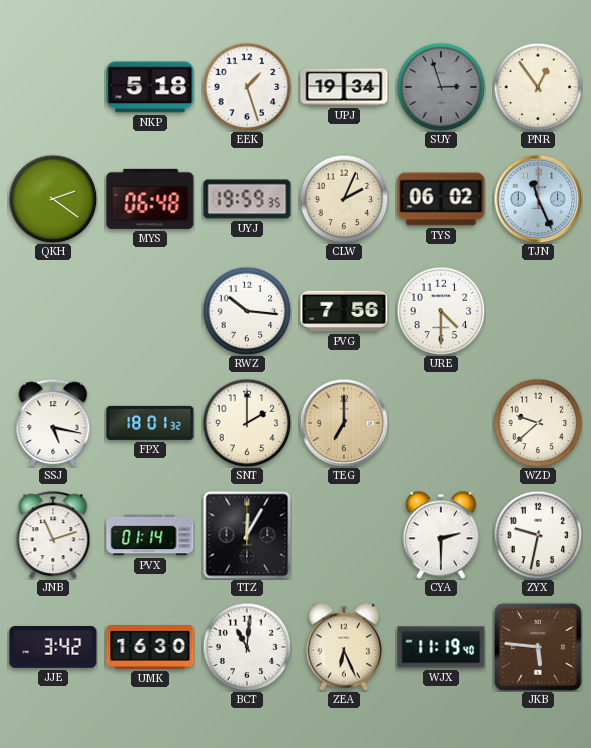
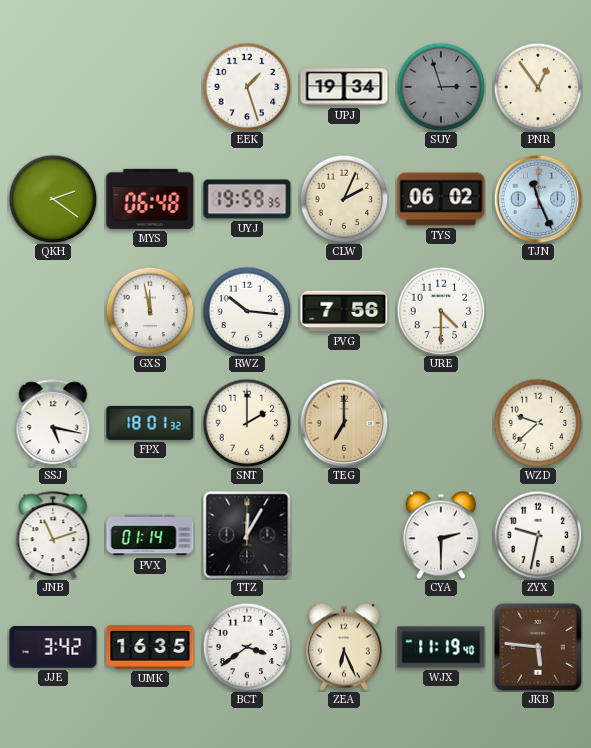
NKP: 5:18 -> none (150, 87)
GXS: none -> 11:58 (150, 311)
UMK: 16:30 -> 16:35 (150, 648)
BCT: 11:01 -> 3:39 (247, 647)
